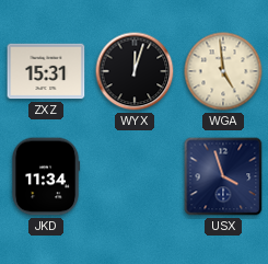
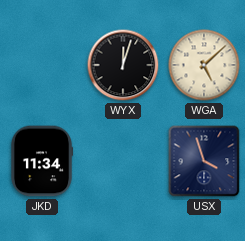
ZXZ: 15:31 -> none (46, 71)
WGA: 4:59 -> 5:08 (204, 65)
